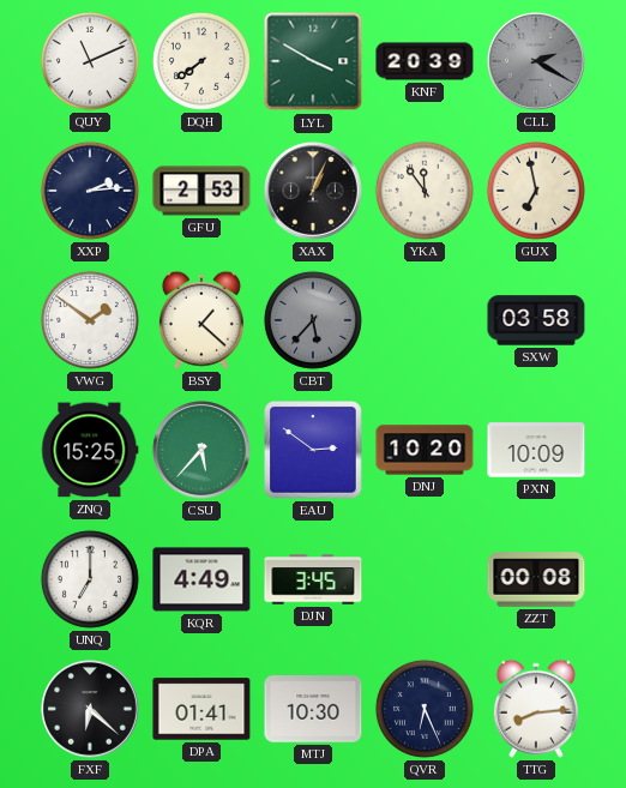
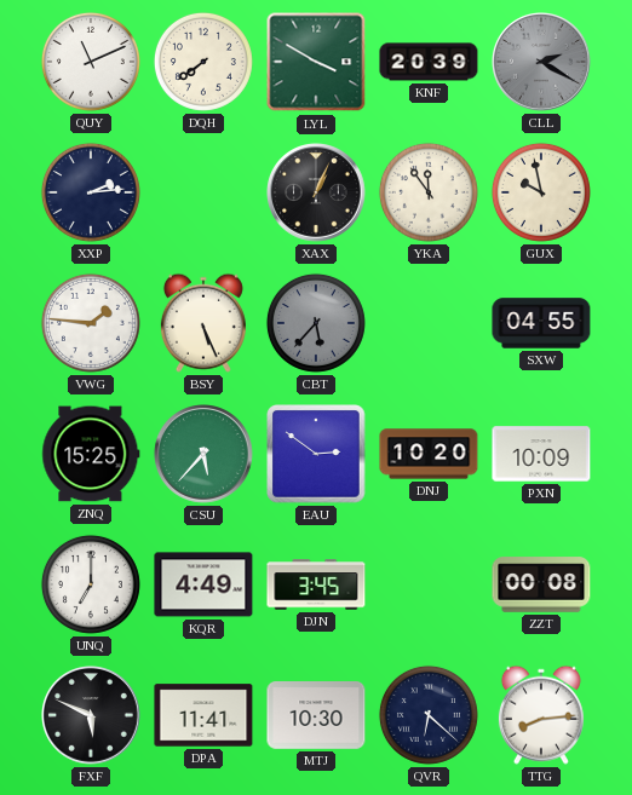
GFU: 2:53 -> none (201, 191)
GUX: 6:58 -> 9:58 (541, 192)
VWG: 1:51 -> 1:46 (91, 323)
BSY: 1:22 -> 5:26 (203, 323)
SXW: 03:58 -> 04:55 (541, 323)
FXF: 6:22 -> 5:49 (91, 715)
DPA: 01:41 -> 11:41 (203, 715)
QVR: 6:26 -> 6:22 (429, 715)
